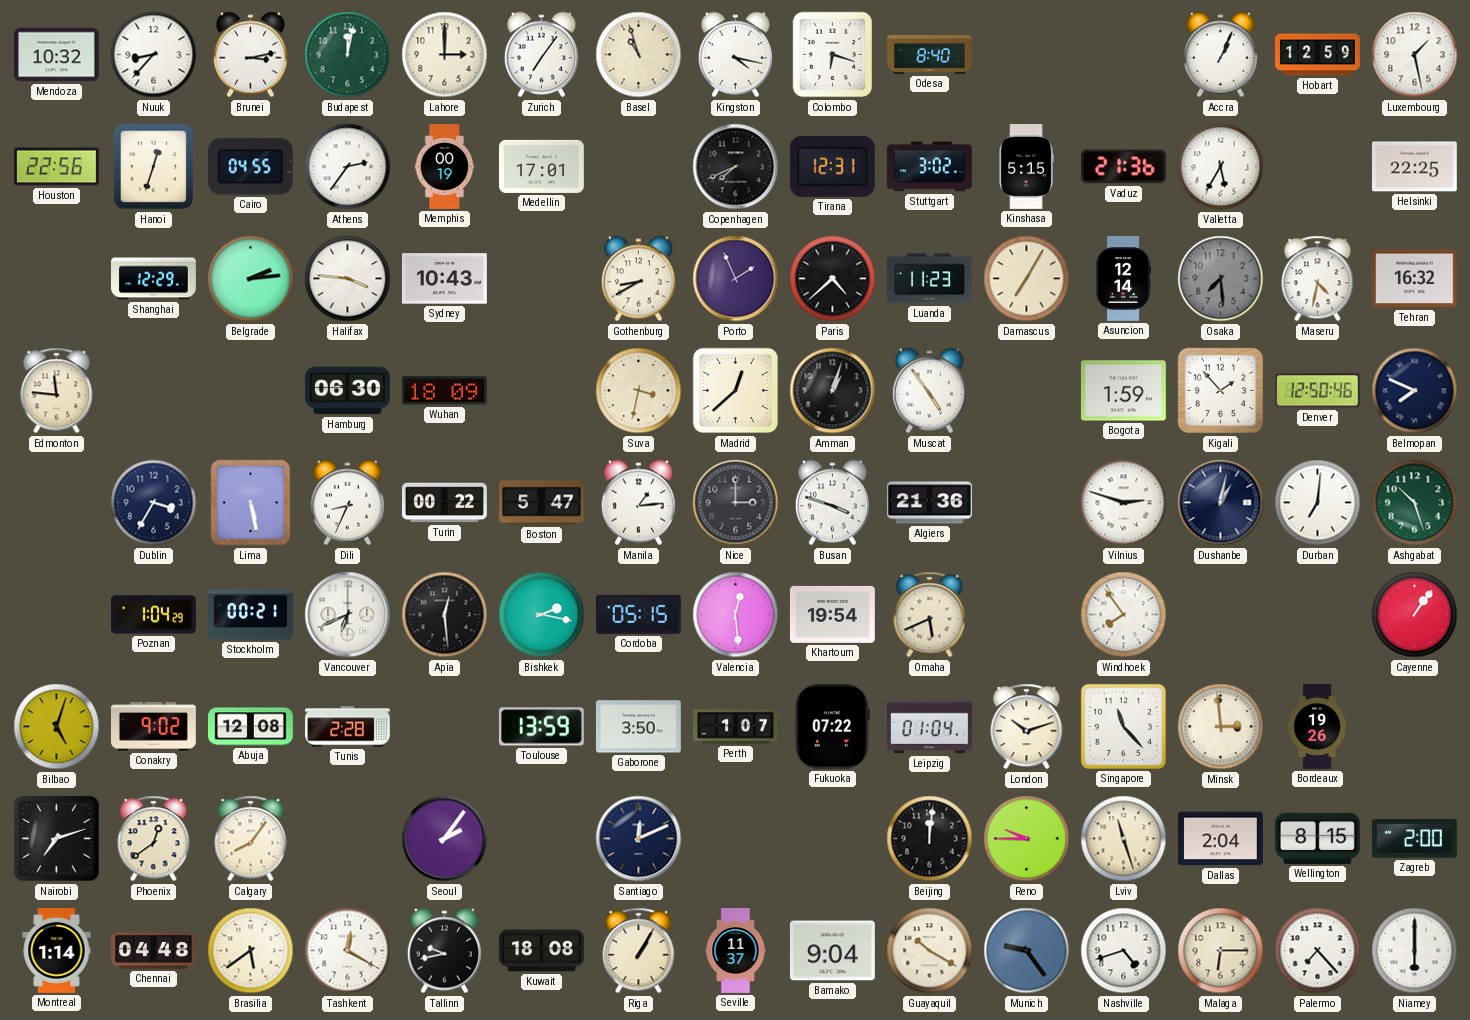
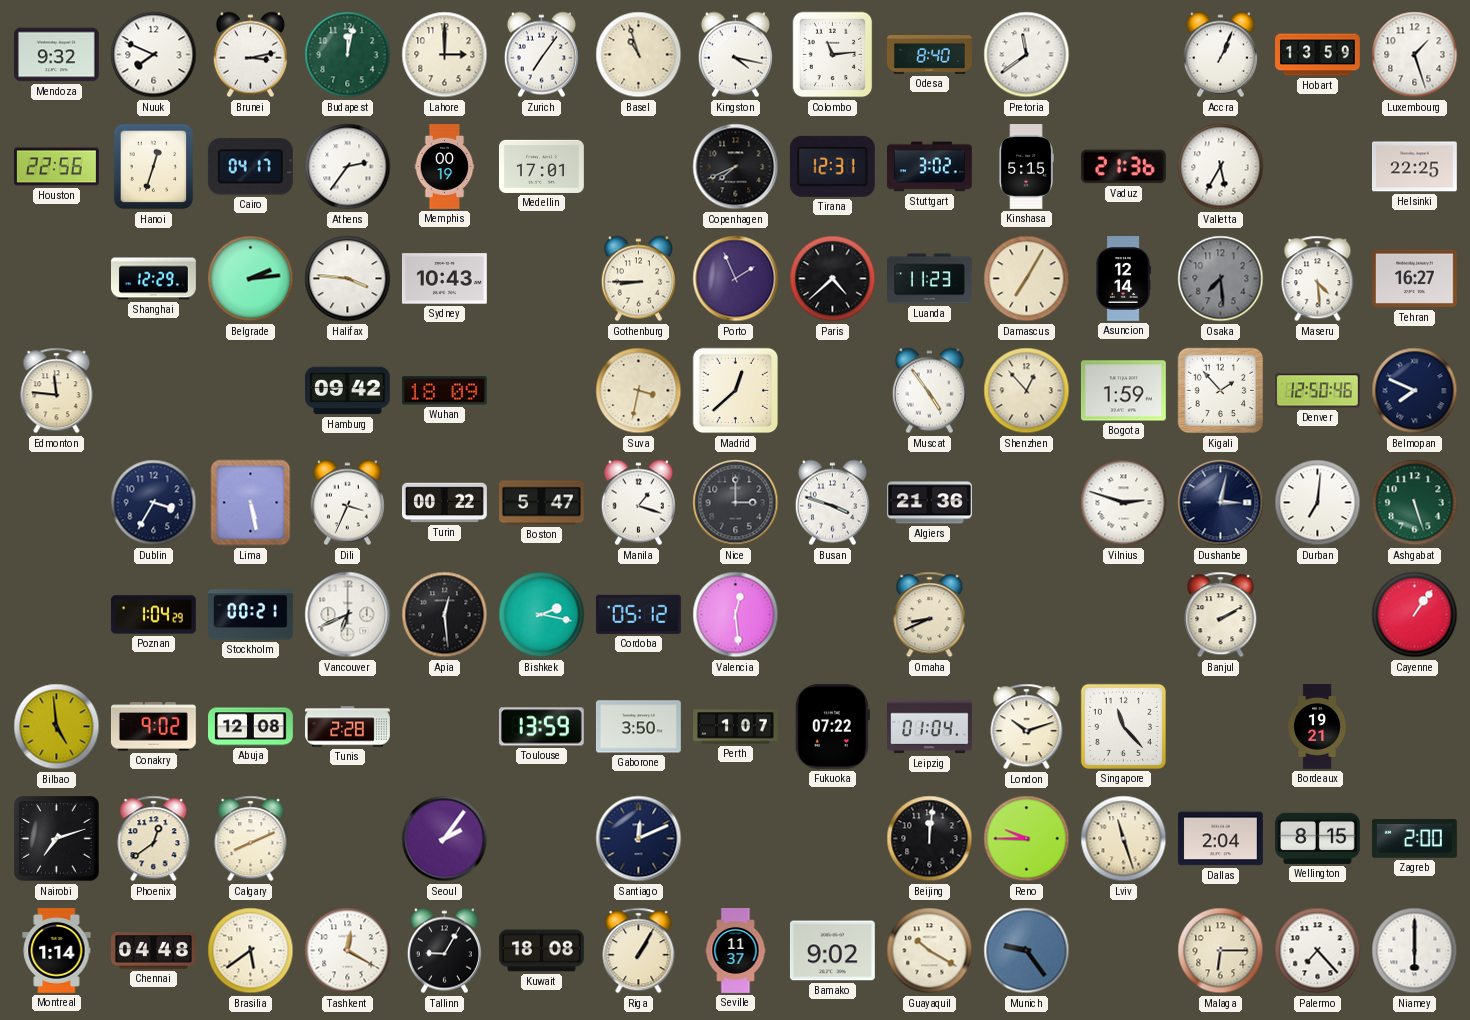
Mendoza: 10:32 -> 9:32 (56, 55)
Nuuk: 8:37 -> 7:49 (154, 55)
Colombo: 6:18 -> 11:14 (833, 55)
Pretoria: none -> 11:39 (1027, 55)
Hobart: 12:59 -> 13:59 (1318, 55)
Luxembourg: 1:28 -> 1:27 (1415, 55)
Cairo: 04:55 -> 04:17 (250, 167)
Gothenburg: 8:40 -> 8:45 (638, 279)
Maseru: 4:32 -> 4:29 (1318, 279)
Tehran: 16:32 -> 16:27 (1414, 279)
Hamburg: 06:30 -> 09:42 (348, 391)
Amman: 1:03 -> none (833, 391)
Shenzhen: none -> 12:53 (1027, 391)
Dili: 8:34 -> 3:34 (347, 503)
Manila: 1:14 -> 1:18 (638, 503)
Dushanbe: 1:02 -> 3:02 (1221, 503)
Ashgabat: 10:27 -> 5:27 (1415, 503)
Cordoba: 05:15 -> 05:12 (638, 614)
Khartoum: 19:54 -> none (832, 614)
Omaha: 5:41 -> 8:41 (930, 615)
Windhoek: 7:54 -> none (1124, 615)
Banjul: none -> 2:10 (1221, 615)
Bilbao: 5:03 -> 4:59 (57, 727)
Minsk: 2:59 -> none (1221, 727)
Bordeaux: 19:26 -> 19:21 (1317, 727)
Calgary: 8:06 -> 8:11 (251, 839)
Tallinn: 9:43 -> 9:05 (444, 951)
Bamako: 9:04 -> 9:02 (832, 951)
Nashville: 4:42 -> none (1124, 951)
